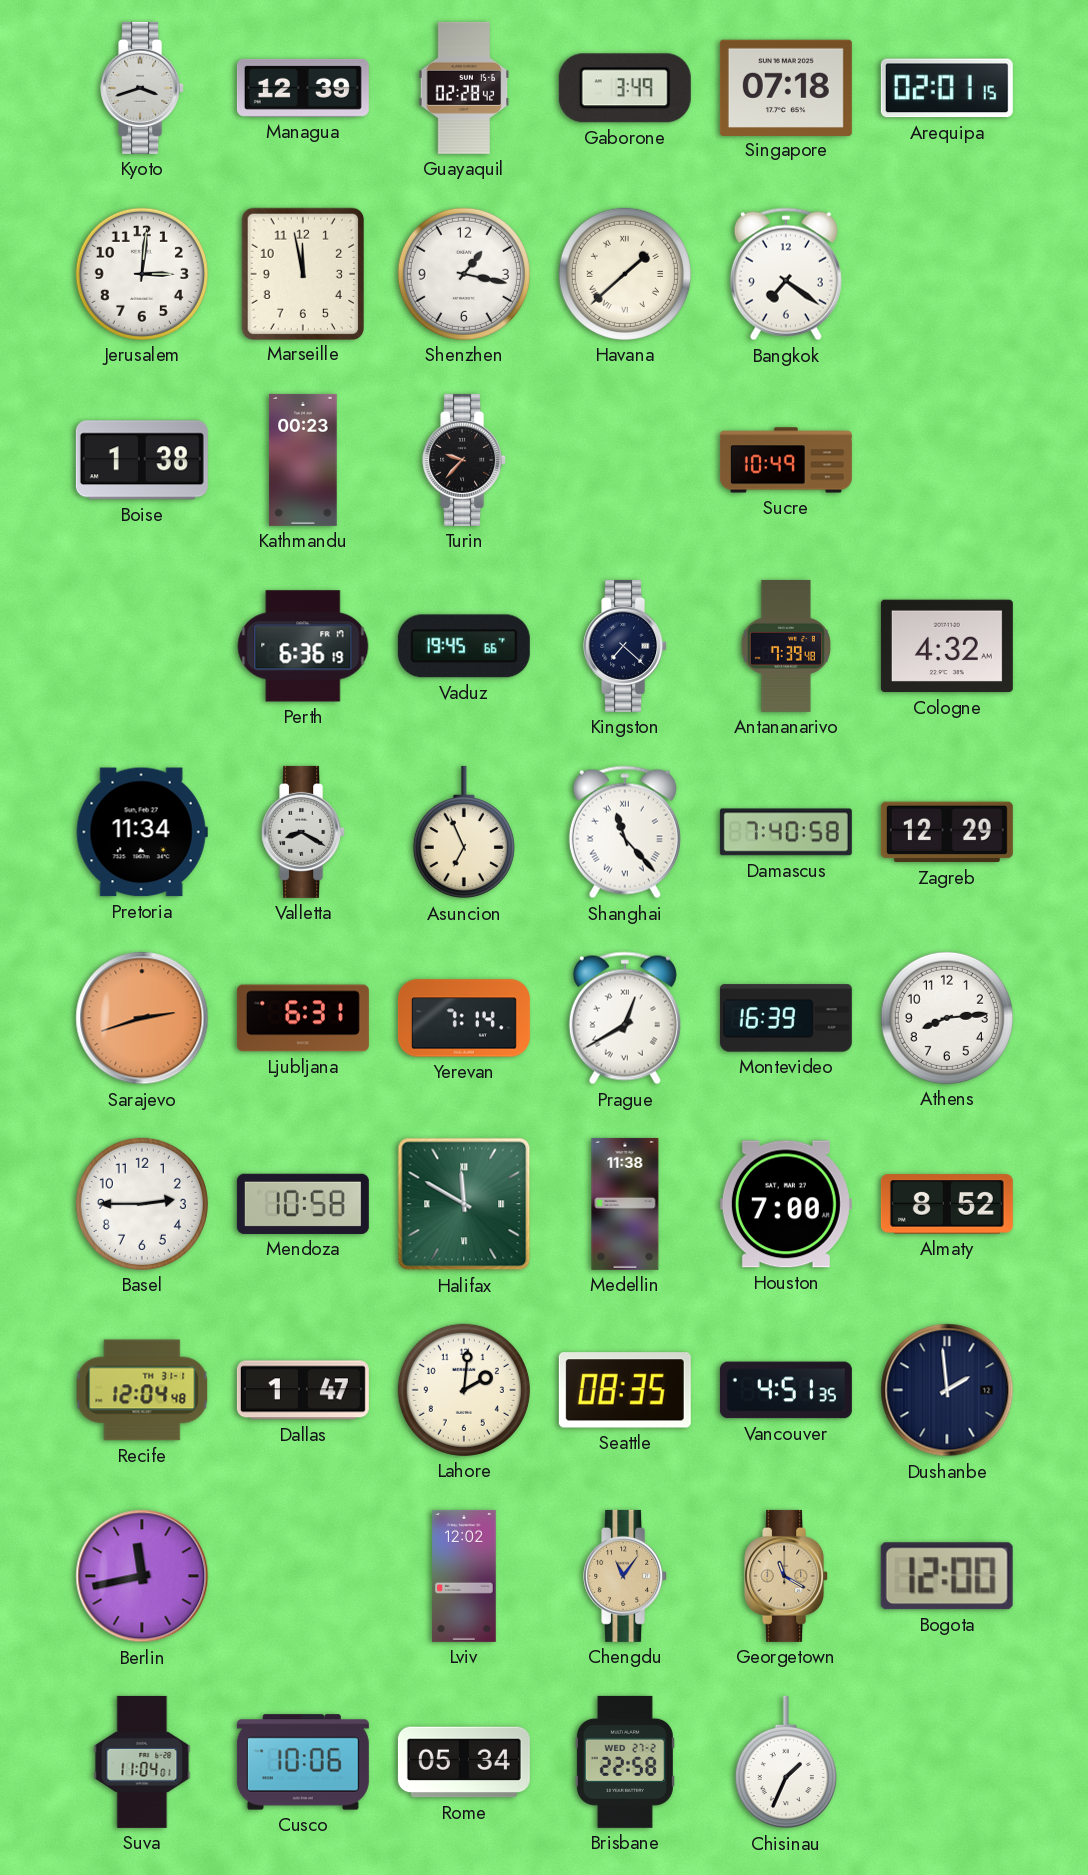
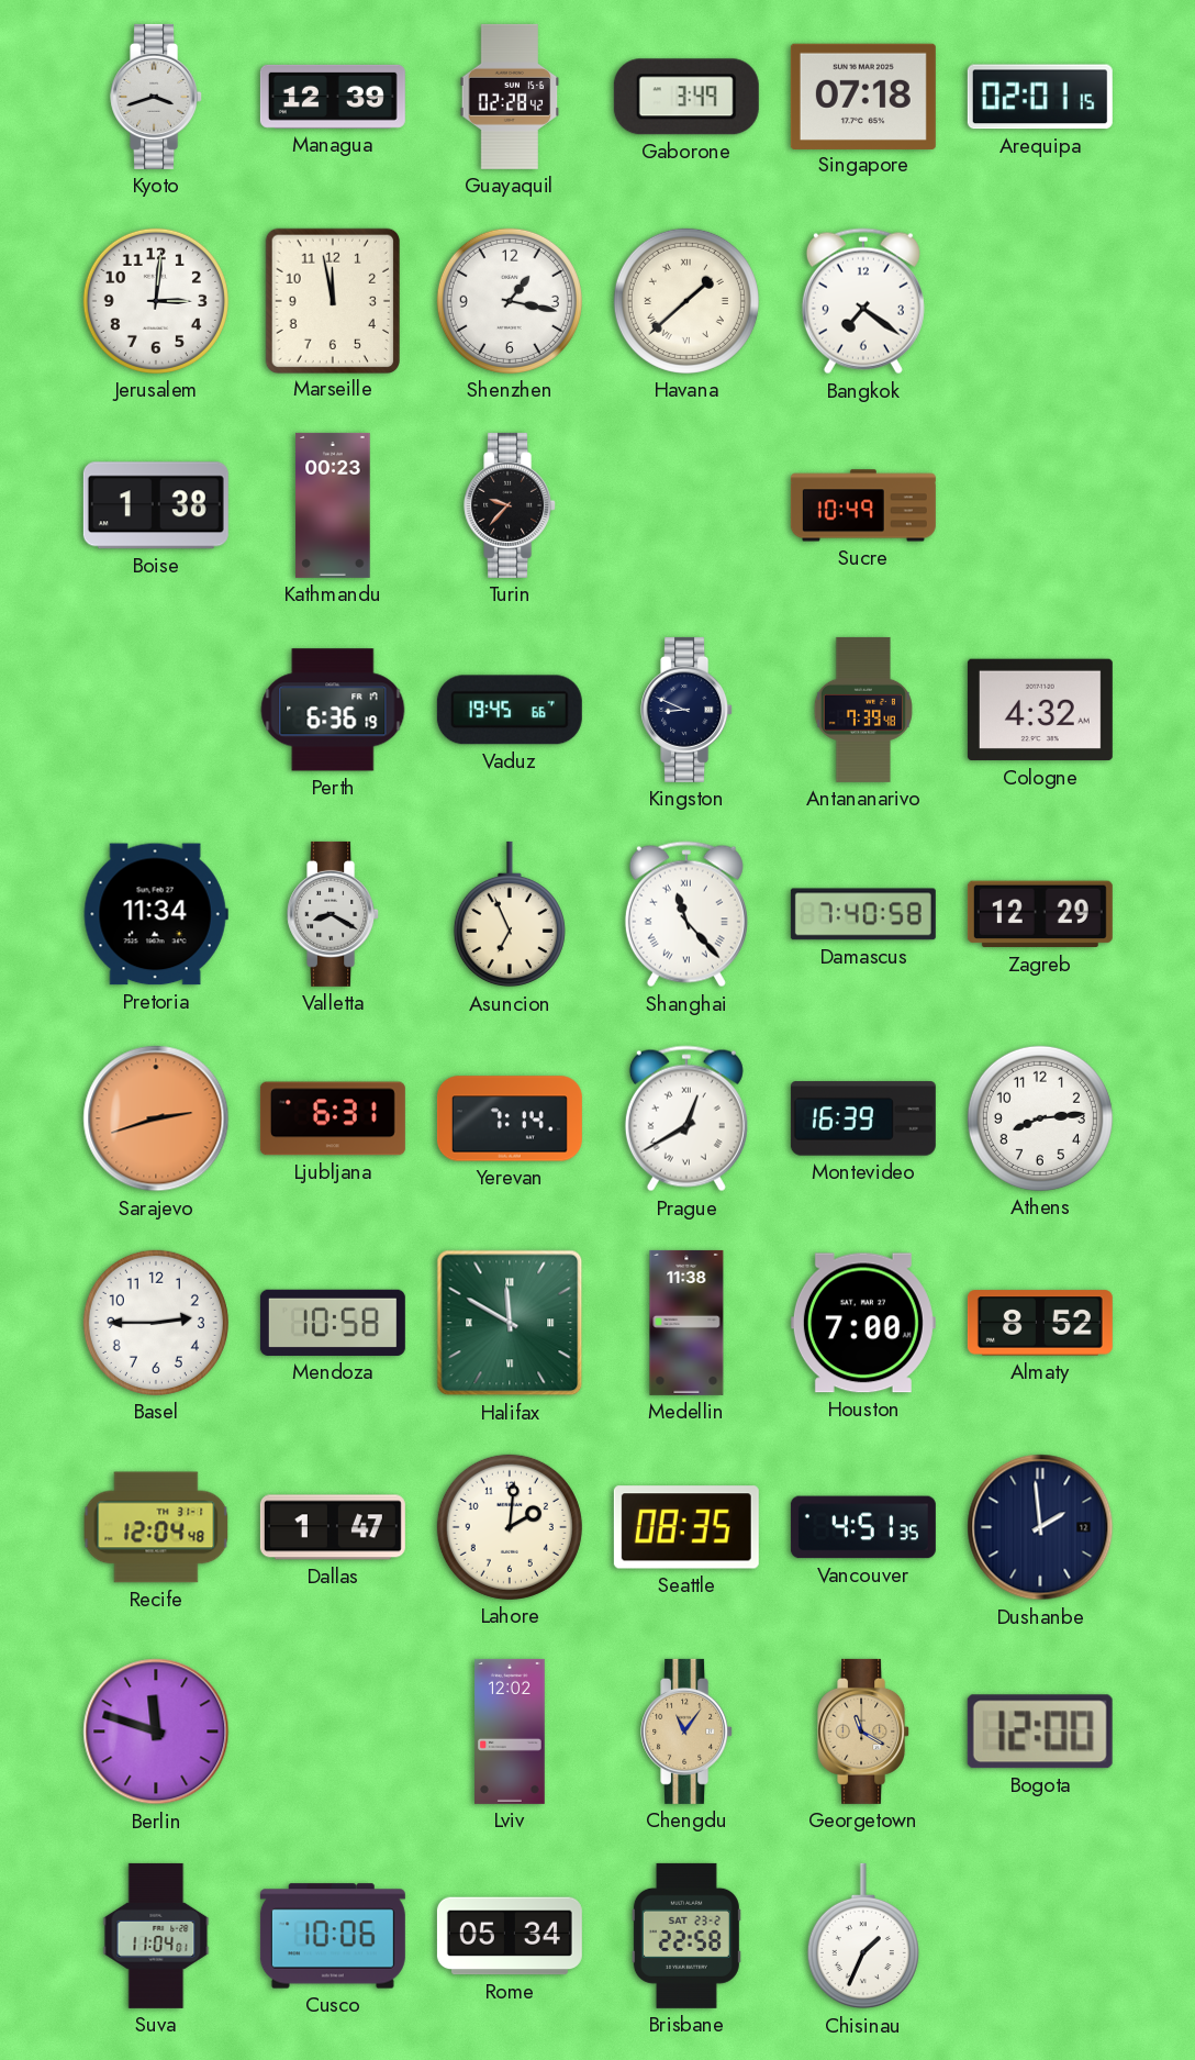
Kingston: 7:22 -> 8:49 (688, 710)
Berlin: 11:43 -> 11:48 (156, 1731)
Brisbane date: WED 27-2 -> SAT 23-2 (686, 1936)
